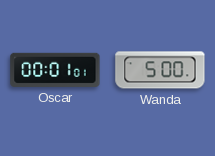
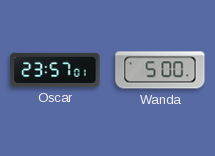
Oscar: 00:01 -> 23:57 (55, 70)
